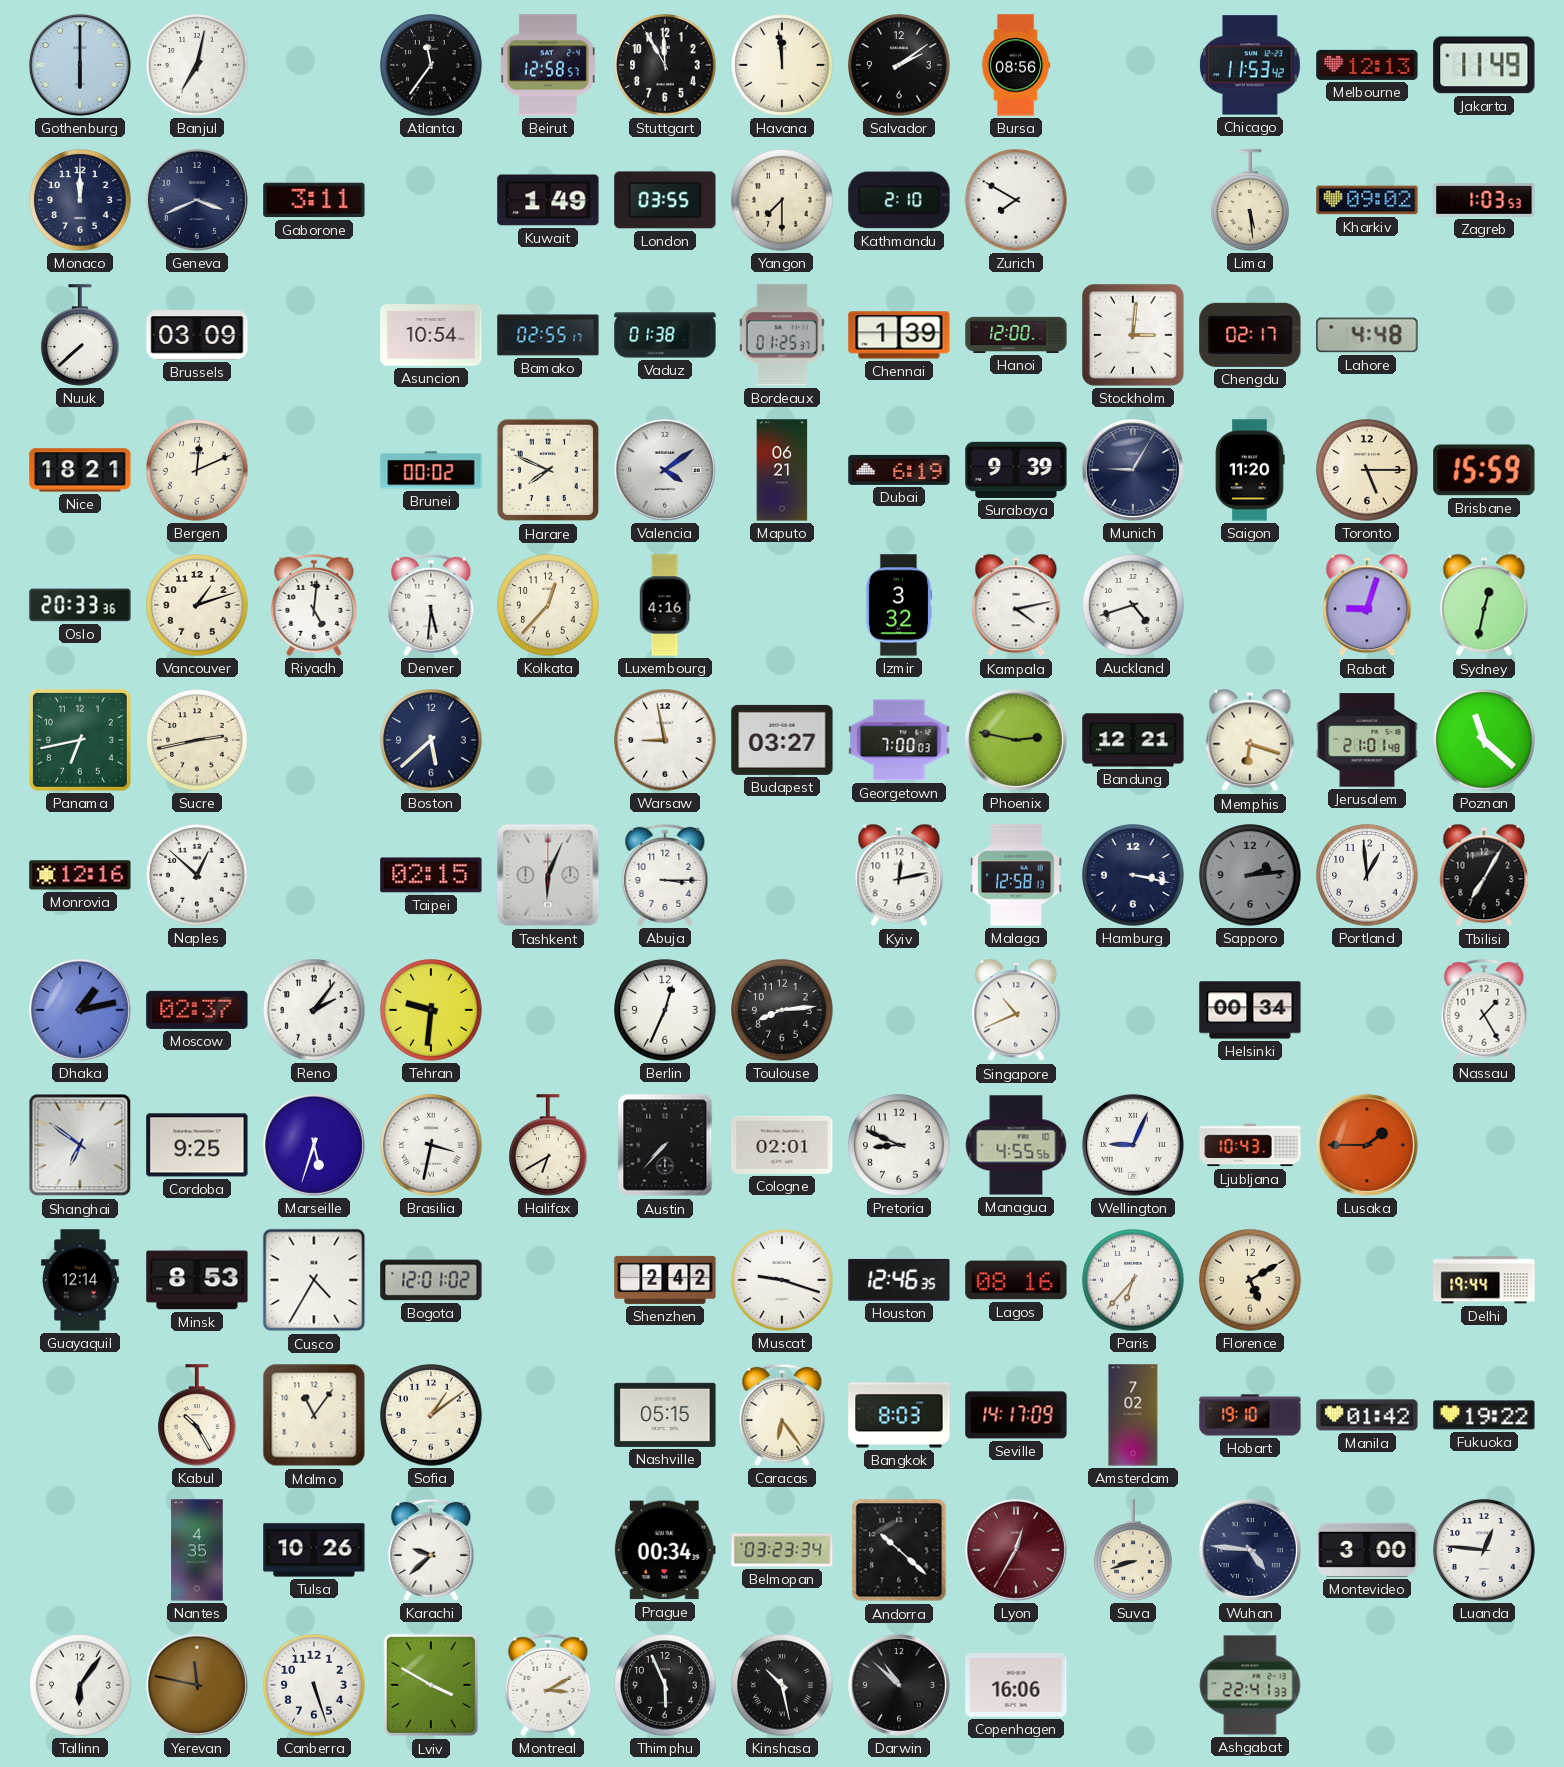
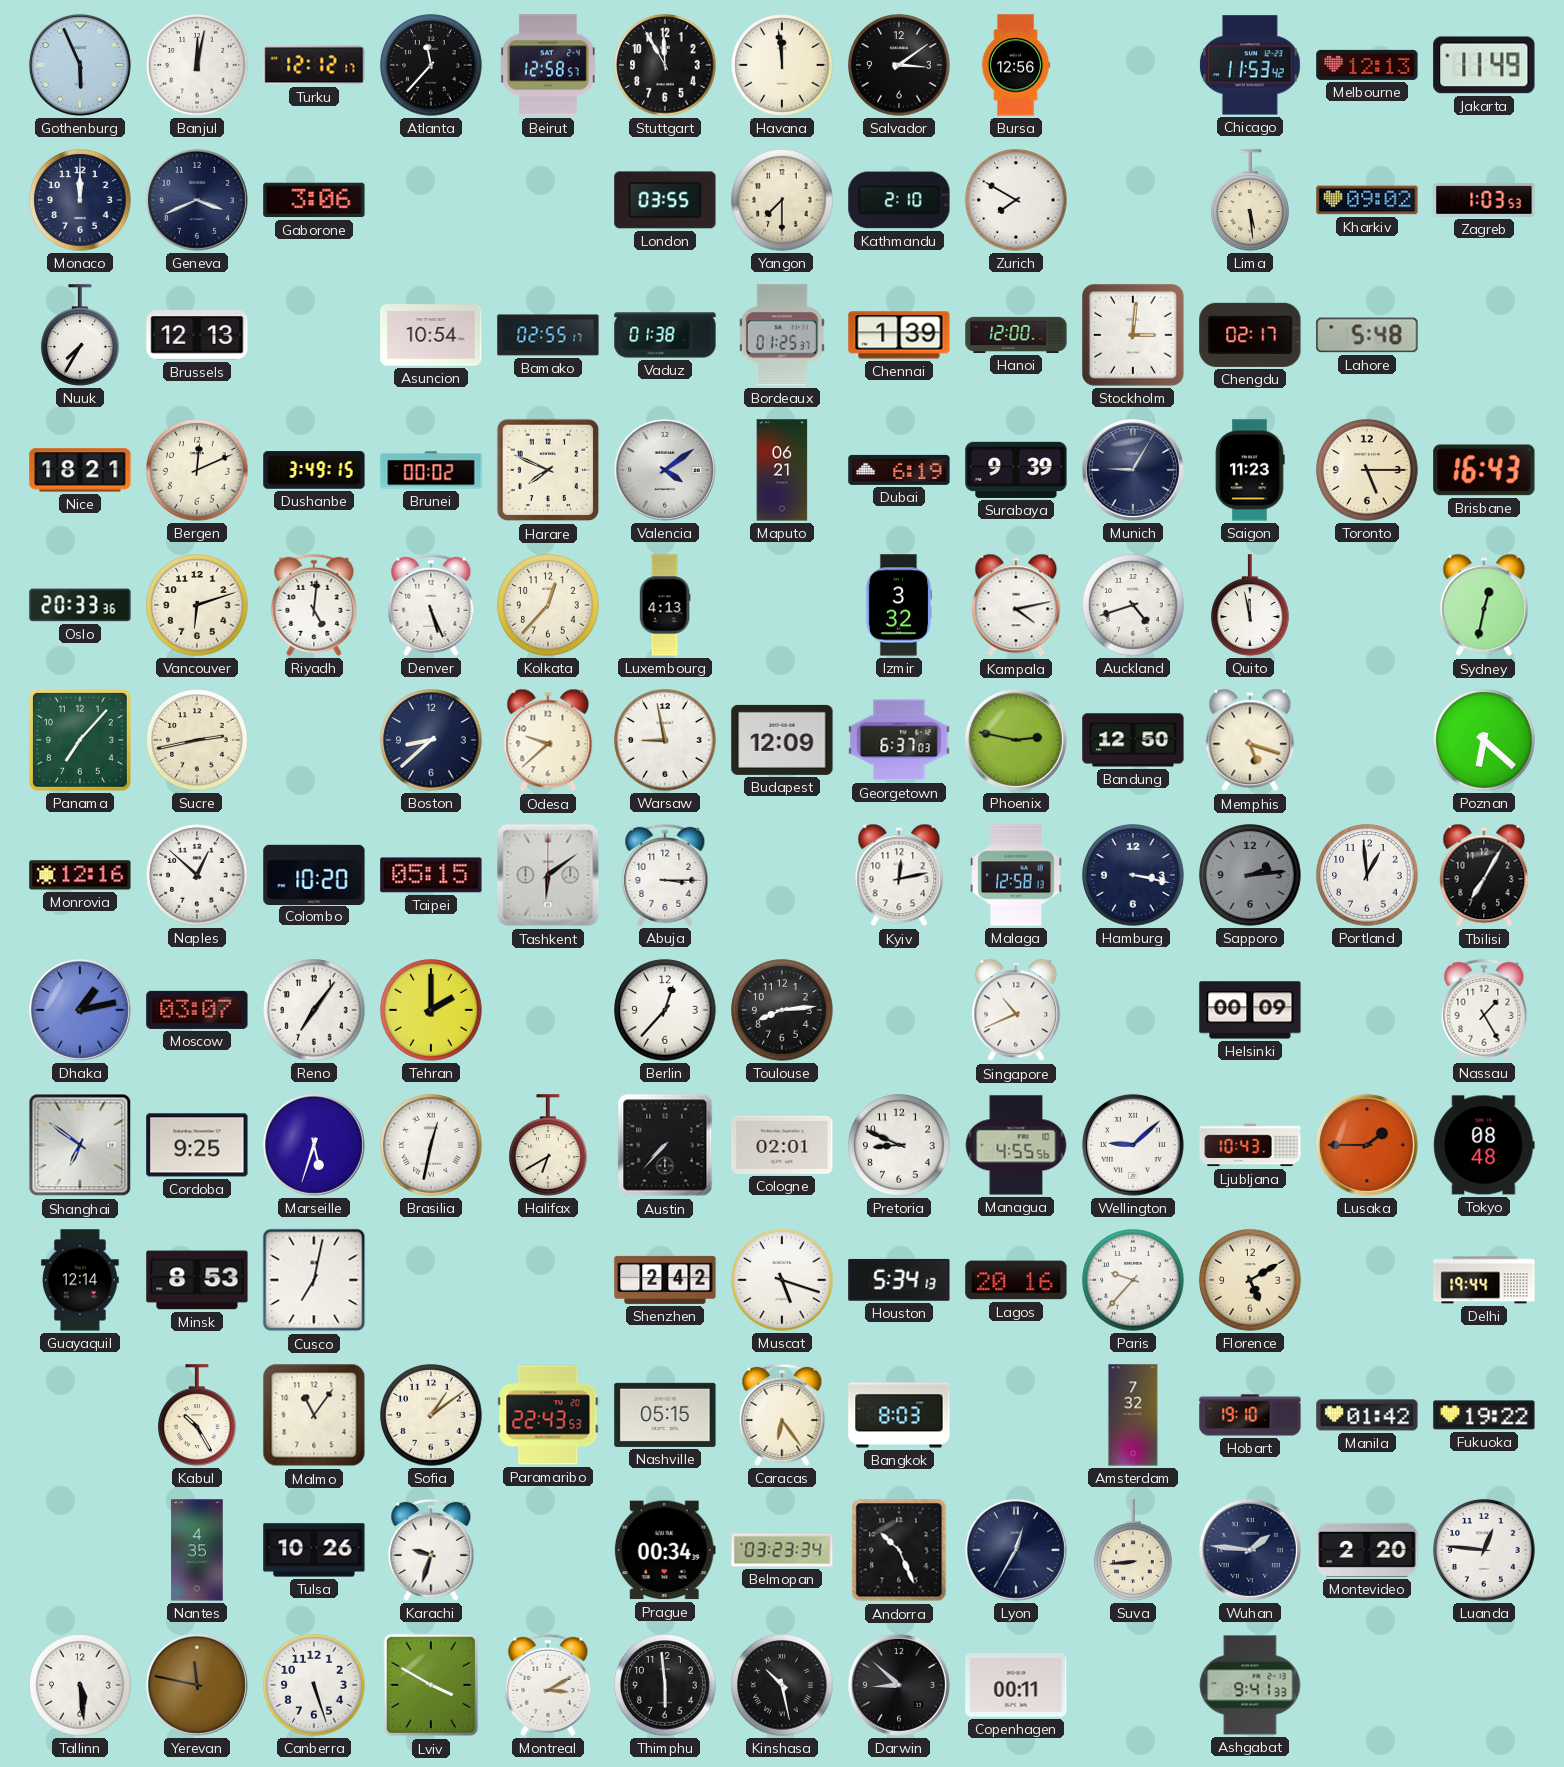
Gothenburg: 6:00 -> 5:56 (80, 65)
Banjul: 7:02 -> 12:02 (197, 65)
Turku: none -> 12:12 (314, 65)
Atlanta: 11:36 -> 11:37 (431, 65)
Salvador: 2:09 -> 3:09 (899, 65)
Bursa: 08:56 -> 12:56 (1016, 65)
Gaborone: 3:11 -> 3:06 (314, 200)
Kuwait: 1:49 -> none (548, 200)
Nuuk: 7:38 -> 7:35 (80, 335)
Brussels: 03:09 -> 12:13 (197, 335)
Lahore: 4:48 -> 5:48 (1367, 335)
Dushanbe: none -> 3:49 (314, 470)
Saigon: 11:20 -> 11:23 (1250, 470)
Brisbane: 15:59 -> 16:43 (1484, 470)
Vancouver: 1:12 -> 6:12 (197, 605)
Denver: 5:31 -> 5:26 (431, 605)
Luxembourg: 4:16 -> 4:13 (665, 605)
Quito: none -> 11:58 (1250, 605)
Rabat: 9:03 -> none (1367, 605)
Panama: 6:43 -> 7:07 (80, 740)
Boston: 5:38 -> 8:38 (431, 740)
Odesa: none -> 9:38 (548, 740)
Budapest: 03:27 -> 12:09 (782, 740)
Georgetown: 7:00 -> 6:37 (899, 740)
Bandung: 12:21 -> 12:50 (1133, 740)
Memphis: 6:18 -> 5:18 (1250, 740)
Jerusalem: 21:01 -> none (1367, 740)
Poznan: 11:22 -> 6:22 (1484, 740)
Colombo: none -> 10:20 (314, 874)
Taipei: 02:15 -> 05:15 (431, 875)
Tashkent: 6:04 -> 6:09 (548, 875)
Moscow: 02:37 -> 03:07 (197, 1010)
Reno: 2:06 -> 7:06 (314, 1010)
Tehran: 9:31 -> 2:00 (431, 1010)
Berlin: 12:34 -> 12:37 (665, 1010)
Helsinki: 00:34 -> 00:09 (1250, 1010)
Brasilia: 3:32 -> 12:32 (431, 1145)
Wellington: 9:04 -> 9:08 (1133, 1145)
Tokyo: none -> 08:48 (1484, 1145)
Cusco: 4:35 -> 7:02 (314, 1280)
Bogota: 12:01 -> none (431, 1280)
Muscat: 9:18 -> 5:18 (782, 1280)
Houston: 12:46 -> 5:34 (899, 1280)
Lagos: 08:16 -> 20:16 (1016, 1280)
Paris: 6:37 -> 9:37 (1133, 1280)
Paramaribo: none -> 22:43 (548, 1415)
Seville: 14:17 -> none (1016, 1415)
Amsterdam: 7:02 -> 7:32 (1133, 1415)
Karachi: 9:38 -> 9:33 (431, 1550)
Andorra: 10:22 -> 10:26 (899, 1550)
Lyon dial: burgundy -> navy (1016, 1550)
Suva: 8:42 -> 8:44 (1133, 1550)
Wuhan: 4:46 -> 1:46 (1250, 1550)
Montevideo: 3:00 -> 2:20 (1367, 1550)
Tallinn: 6:06 -> 5:29 (80, 1685)
Thimphu: 5:56 -> 5:59 (665, 1685)
Darwin: 10:52 -> 8:52 (899, 1685)
Copenhagen: 16:06 -> 00:11 (1016, 1685)
Ashgabat: 22:41 -> 9:41 (1250, 1685)
